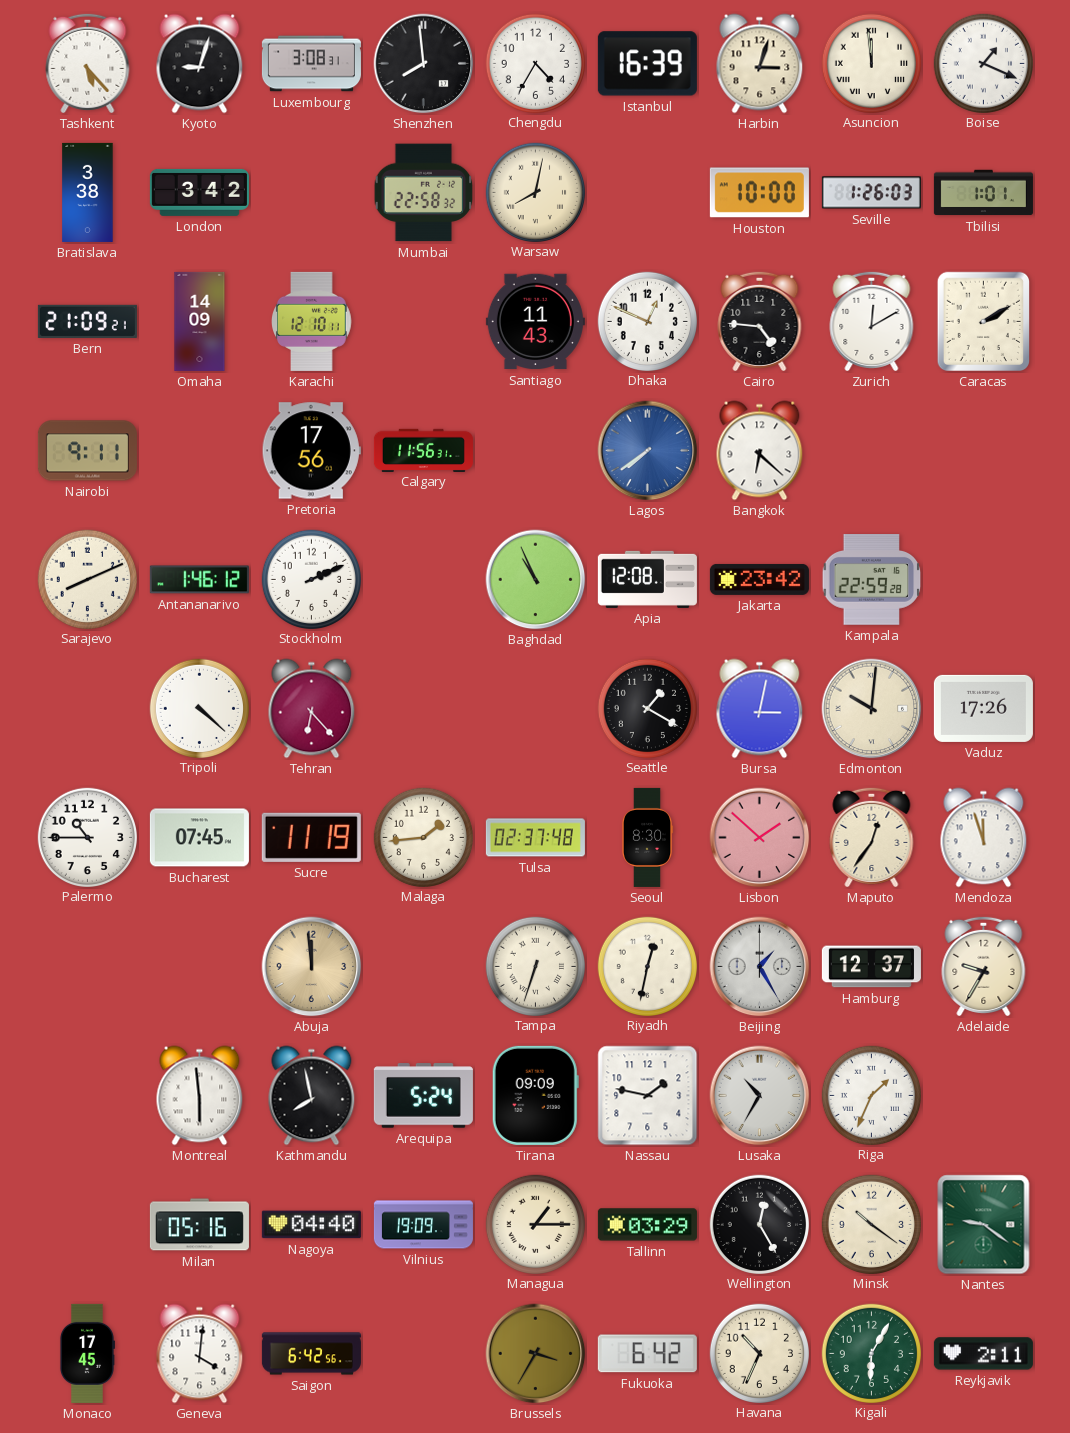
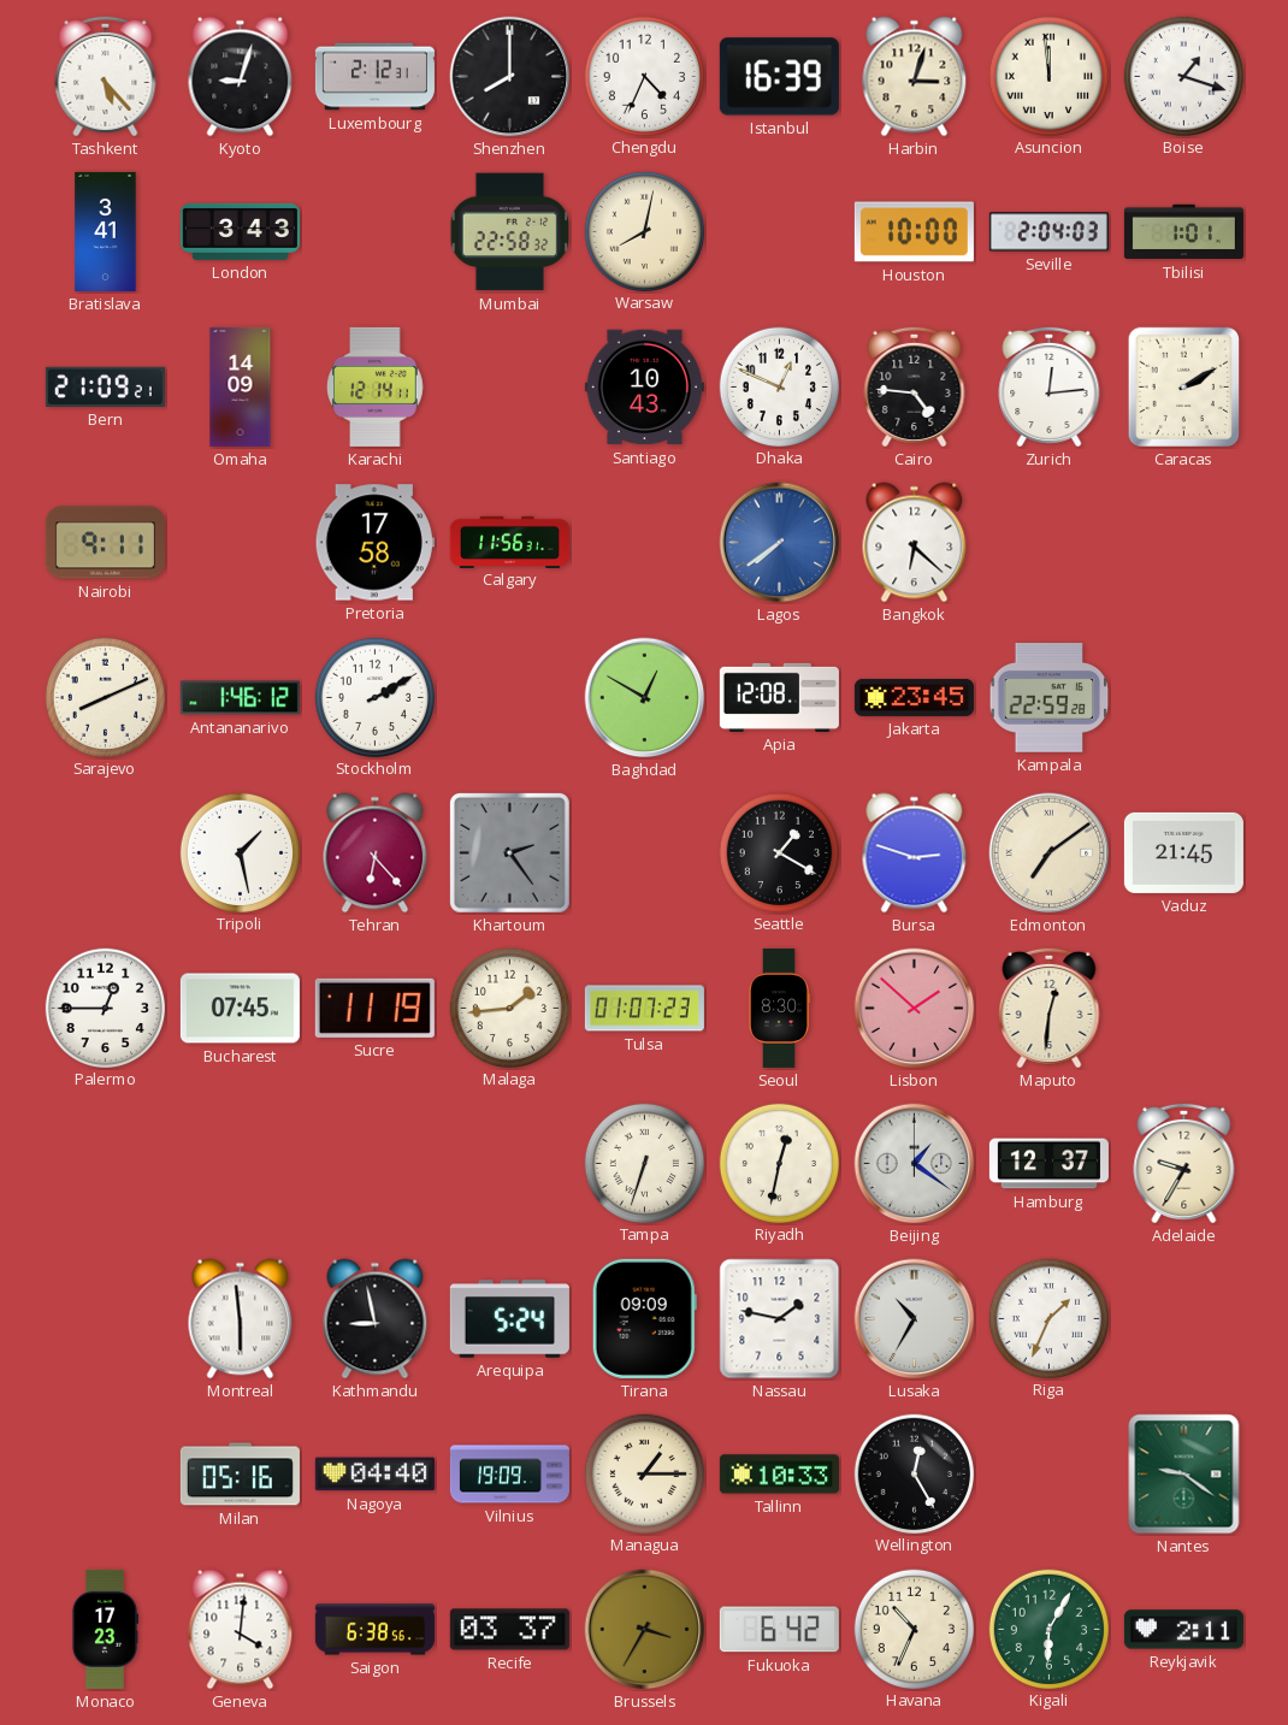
Luxembourg: 3:08 -> 2:12 (374, 77)
Shenzhen: 7:59 -> 8:00 (510, 77)
Chengdu: 4:35 -> 4:34 (644, 76)
Boise: 1:19 -> 1:18 (1183, 76)
Bratislava: 3:38 -> 3:41 (106, 231)
London: 3:42 -> 3:43 (240, 231)
Seville: 1:26 -> 2:04 (1048, 232)
Karachi: 12:10 -> 12:14 (376, 386)
Santiago: 11:43 -> 10:43 (644, 388)
Zurich: 12:10 -> 12:14 (1050, 386)
Pretoria: 17:56 -> 17:58 (374, 543)
Stockholm: 2:11 -> 2:10 (374, 697)
Baghdad: 10:56 -> 12:50 (645, 698)
Jakarta: 23:42 -> 23:45 (914, 697)
Tripoli: 4:22 -> 1:28 (240, 852)
Khartoum: none -> 2:24 (509, 852)
Bursa: 3:02 -> 2:48 (915, 853)
Edmonton: 10:01 -> 7:09 (1050, 853)
Vaduz: 17:26 -> 21:45 (1183, 852)
Palermo: 10:45 -> 12:45 (105, 1008)
Tulsa: 02:37 -> 01:07 (644, 1009)
Maputo: 12:36 -> 12:31 (1050, 1008)
Mendoza: 11:57 -> none (984, 838)
Abuja: 11:59 -> none (312, 967)
Beijing: 1:25 -> 1:21 (915, 1164)
Kathmandu: 7:58 -> 8:58 (376, 1319)
Tallinn: 03:29 -> 10:33 (779, 1475)
Minsk: 10:21 -> none (871, 1224)
Monaco: 17:45 -> 17:23 (105, 1629)
Saigon: 6:42 -> 6:38 (374, 1630)
Recife: none -> 03:37 (509, 1630)
